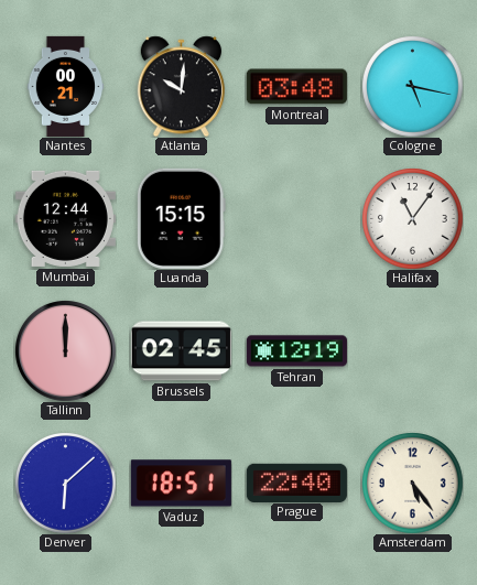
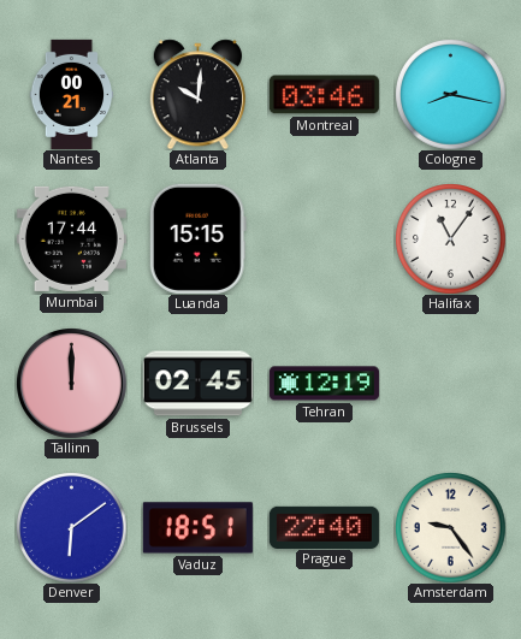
Montreal: 03:48 -> 03:46 (324, 95)
Cologne: 5:17 -> 8:17 (450, 94)
Mumbai: 12:44 -> 17:44 (71, 238)
Denver: 6:08 -> 6:09 (71, 527)
Amsterdam: 5:24 -> 9:24 (450, 527)
